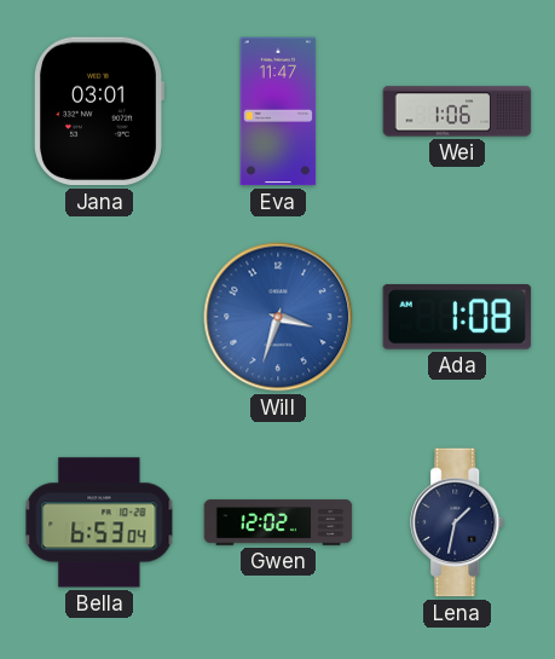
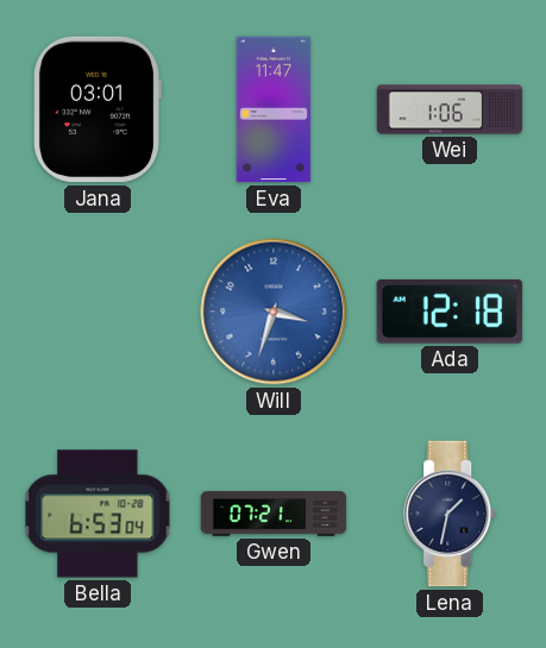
Ada: 1:08 -> 12:18 (450, 312)
Gwen: 12:02 -> 07:21 (274, 514)
